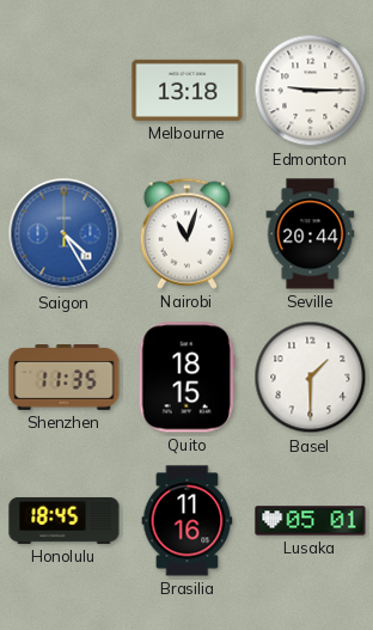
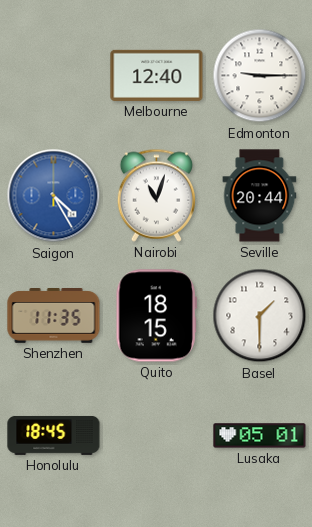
Melbourne: 13:18 -> 12:40 (157, 75)
Brasilia: 11:16 -> none (188, 521)
